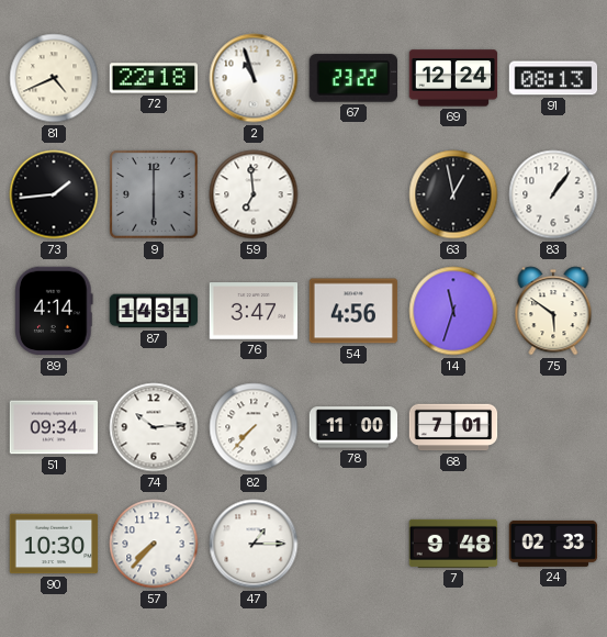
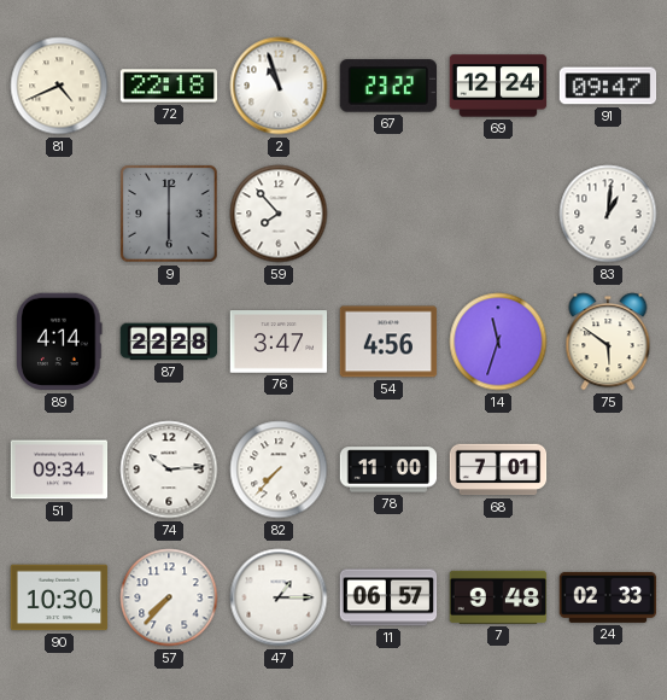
91: 08:13 -> 09:47 (608, 86)
73: 1:44 -> none (54, 194)
59: 6:59 -> 7:53 (279, 214)
63: 12:58 -> none (453, 194)
83: 1:06 -> 1:01 (608, 214)
87: 14:31 -> 22:28 (169, 342)
11: none -> 06:57 (388, 597)
